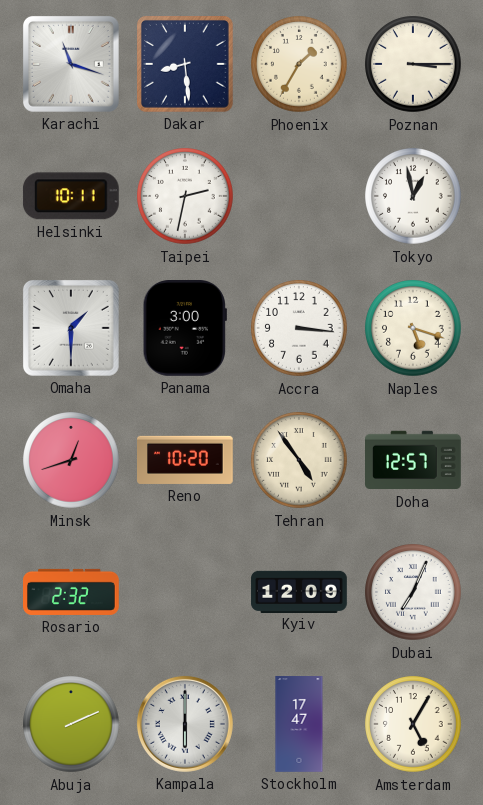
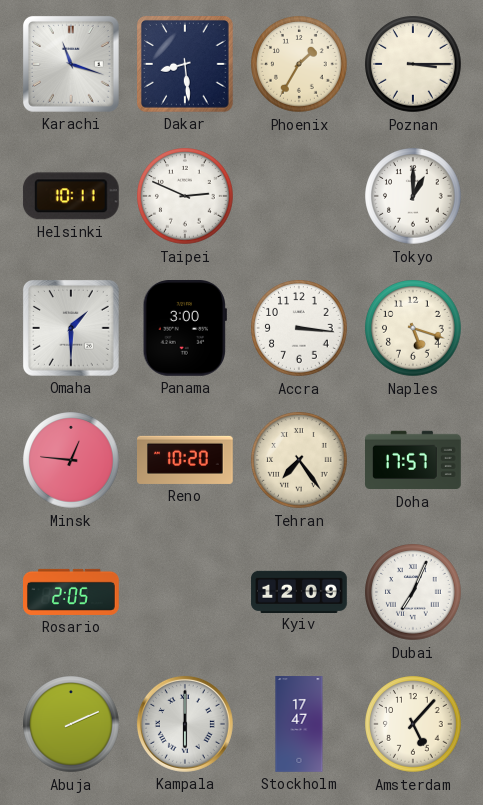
Taipei: 2:32 -> 2:49 (185, 196)
Tokyo: 12:58 -> 1:00 (413, 196)
Minsk: 12:42 -> 12:46 (71, 460)
Tehran: 4:54 -> 7:24 (299, 460)
Doha: 12:57 -> 17:57 (413, 460)
Rosario: 2:32 -> 2:05 (71, 592)
Amsterdam: 5:05 -> 5:07 (413, 724)
